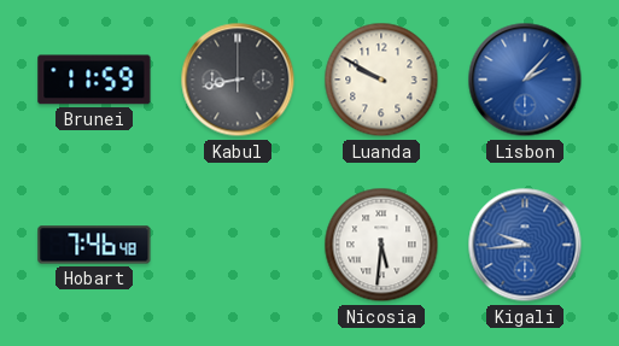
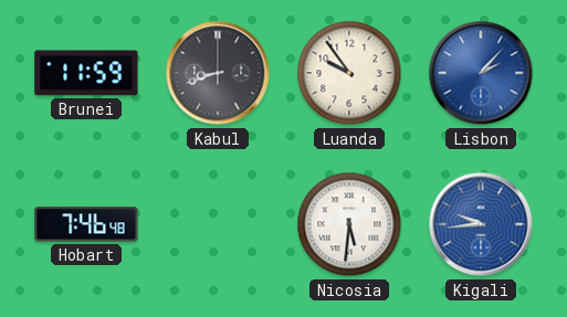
Kabul: 8:43 -> 8:42 (218, 73)
Luanda: 9:50 -> 9:54 (349, 73)
